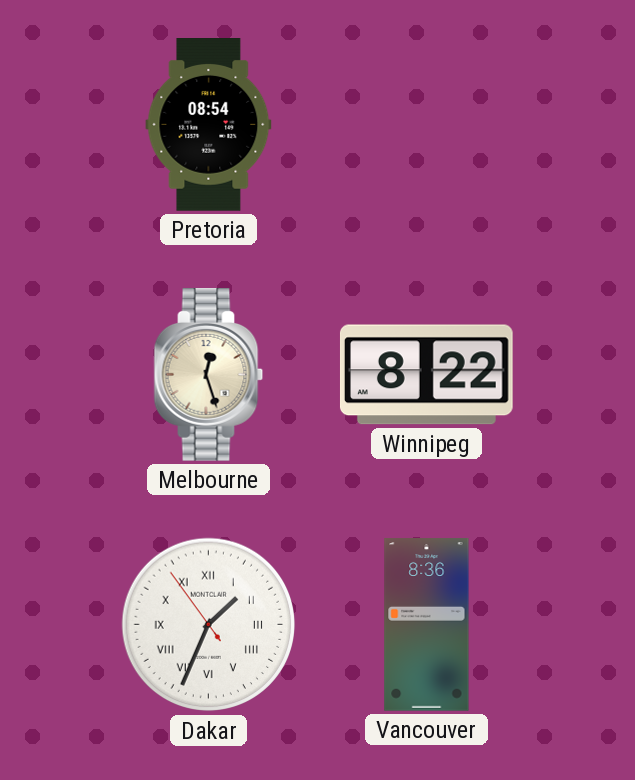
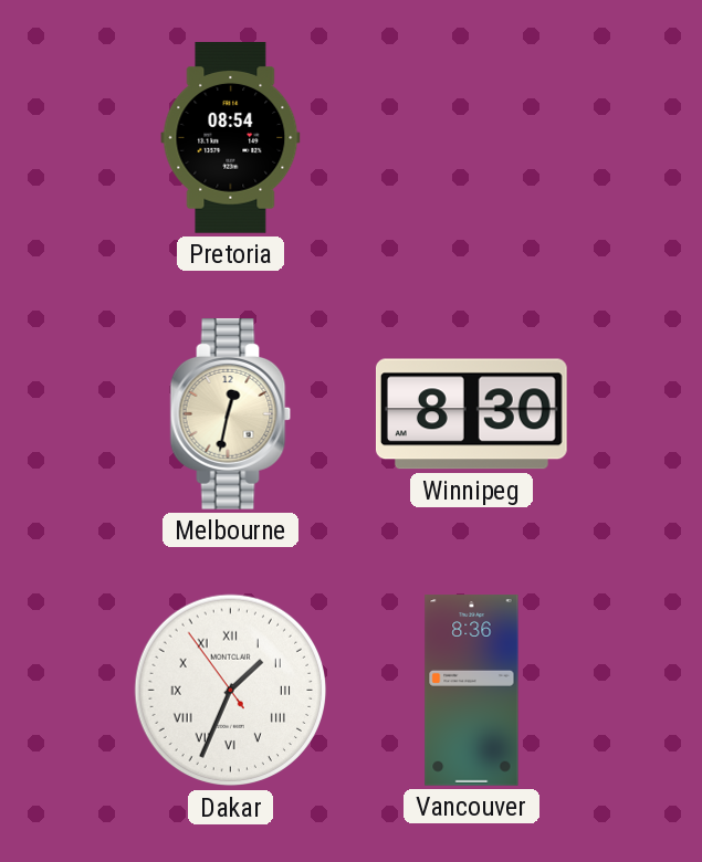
Melbourne: 12:27 -> 12:32 (231, 414)
Winnipeg: 8:22 -> 8:30 (471, 414)
